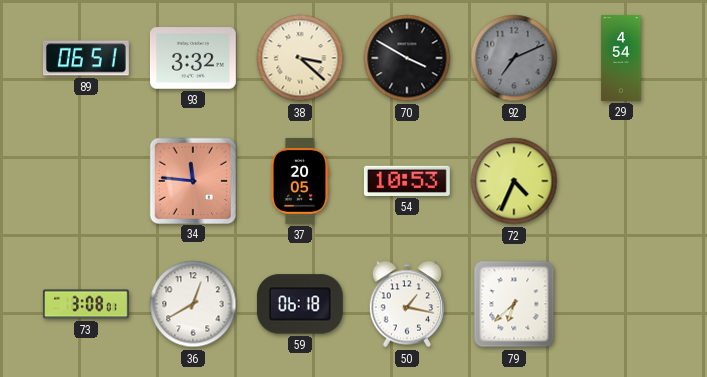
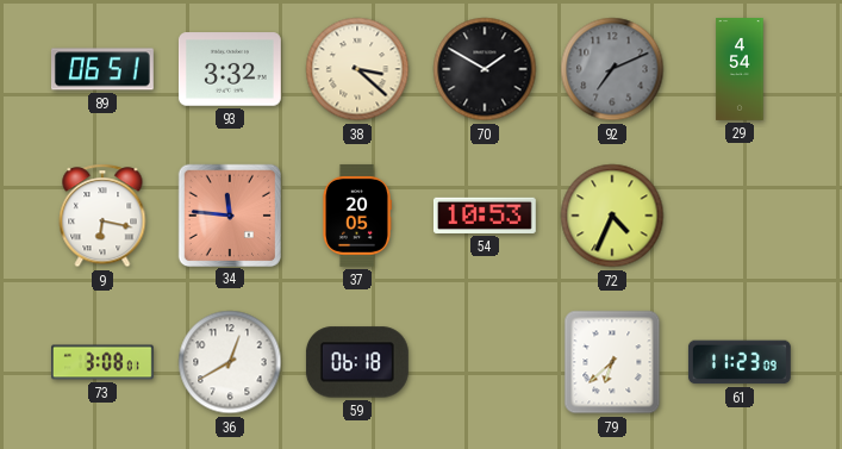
70: 3:50 -> 1:50 (485, 69)
9: none -> 6:17 (102, 216)
50: 1:17 -> none (407, 304)
61: none -> 11:23 (740, 362)
